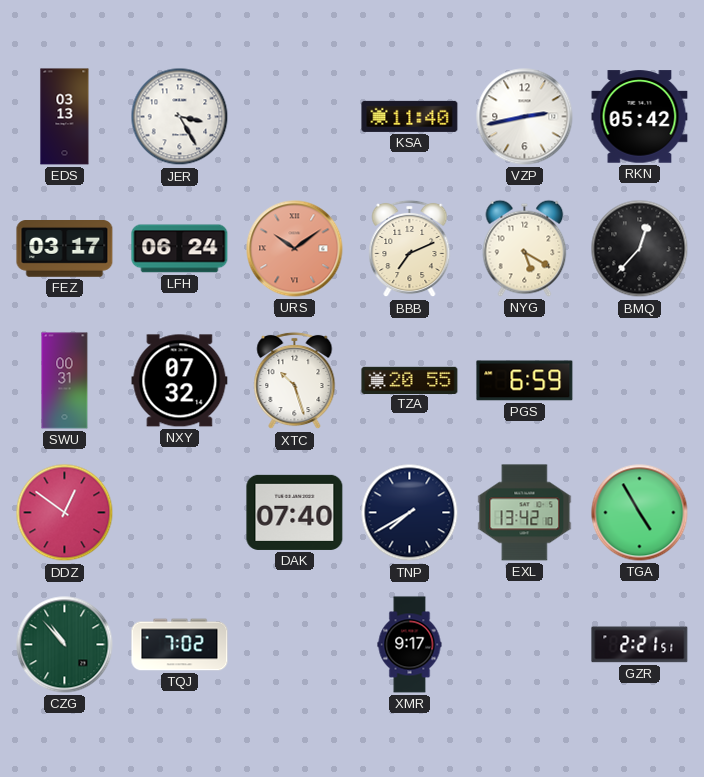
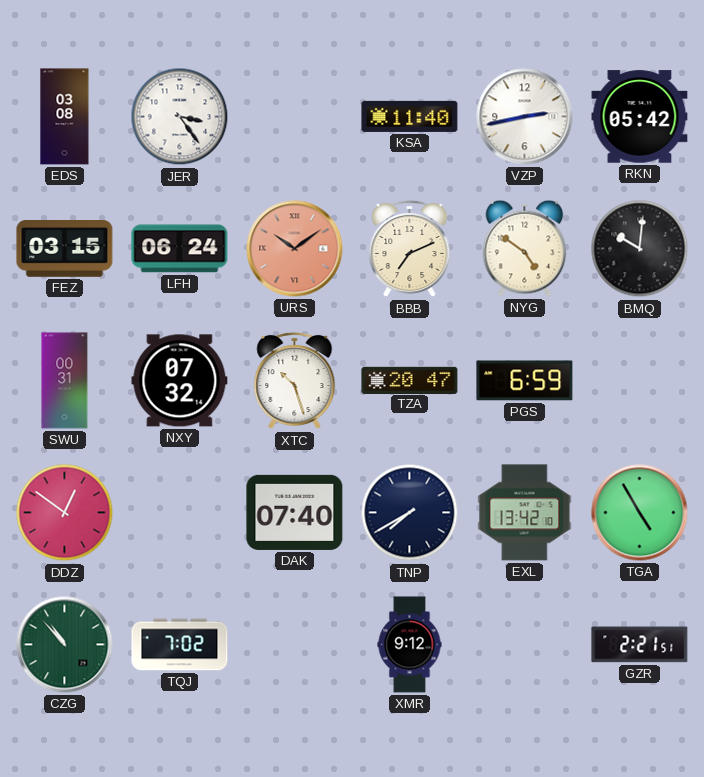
EDS: 03:13 -> 03:08 (65, 117)
JER: 3:25 -> 3:24 (180, 117)
FEZ: 03:17 -> 03:15 (65, 249)
NYG: 5:20 -> 4:51 (525, 248)
BMQ: 12:37 -> 10:01 (640, 249)
TZA: 20:55 -> 20:47 (410, 380)
XMR: 9:17 -> 9:12 (410, 645)
